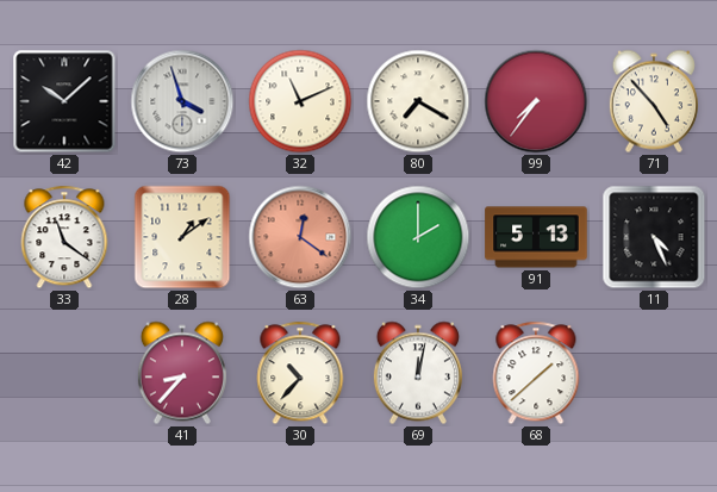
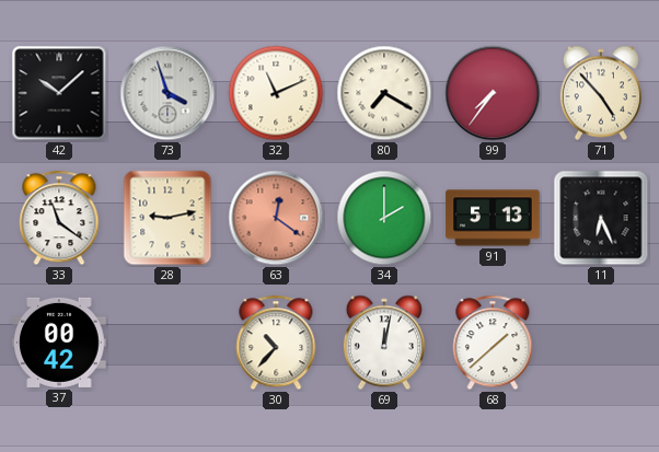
28: 1:09 -> 9:13 (167, 218)
11: 4:26 -> 6:26 (601, 218)
37: none -> 00:42 (59, 343)
41: 8:37 -> none (182, 373)
